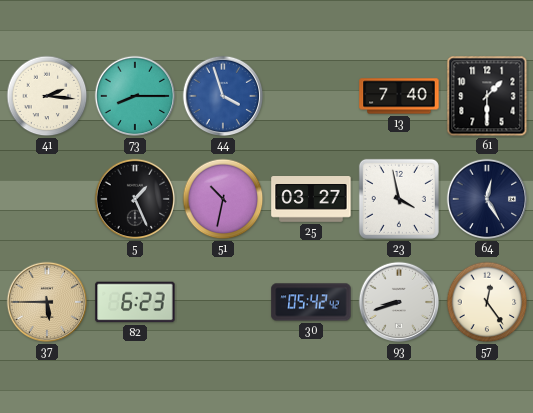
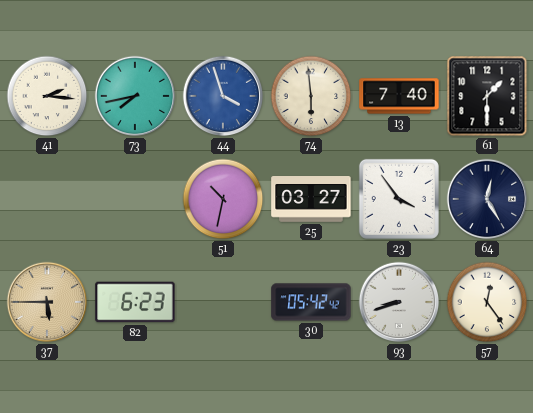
73: 8:15 -> 7:43 (135, 96)
74: none -> 5:59 (311, 96)
5: 1:26 -> none (135, 199)
23: 3:58 -> 3:54 (399, 199)
